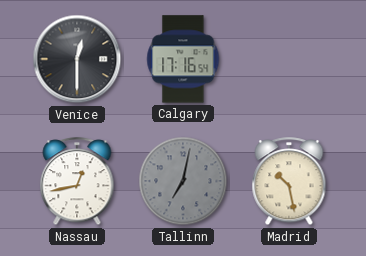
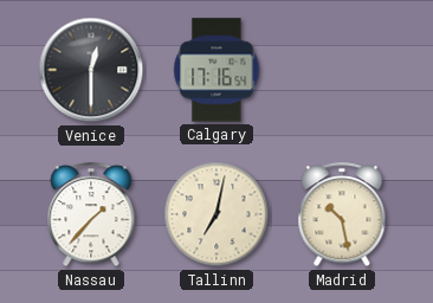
Nassau: 12:43 -> 1:37 (91, 215)
Tallinn dial: grey -> cream (217, 214)
